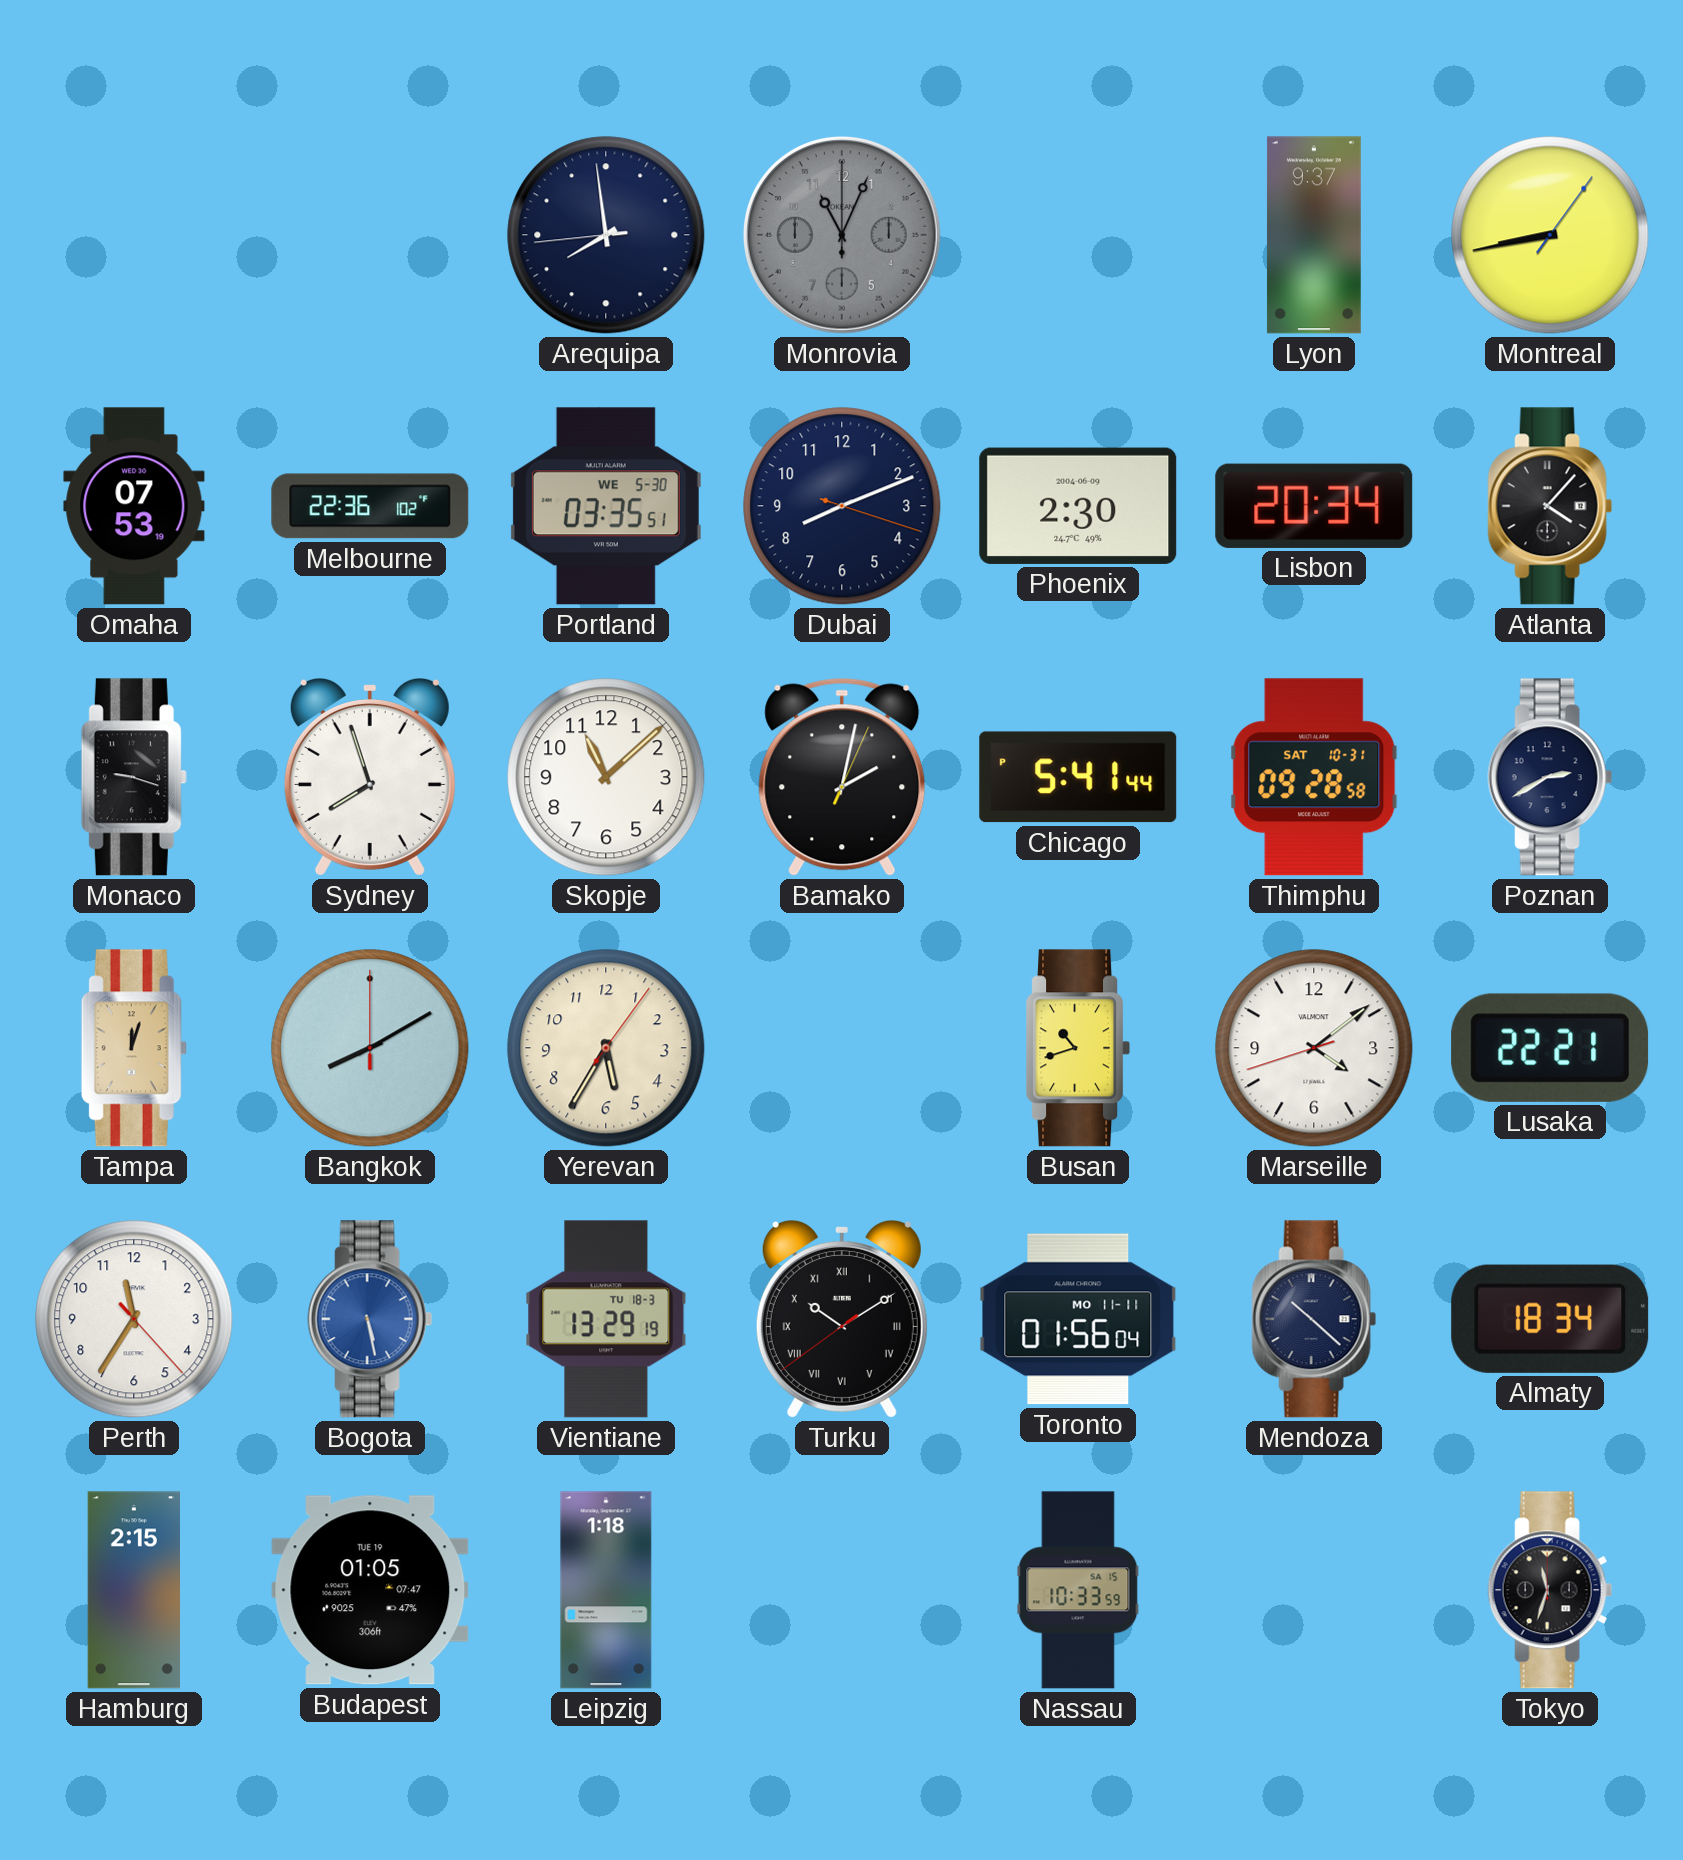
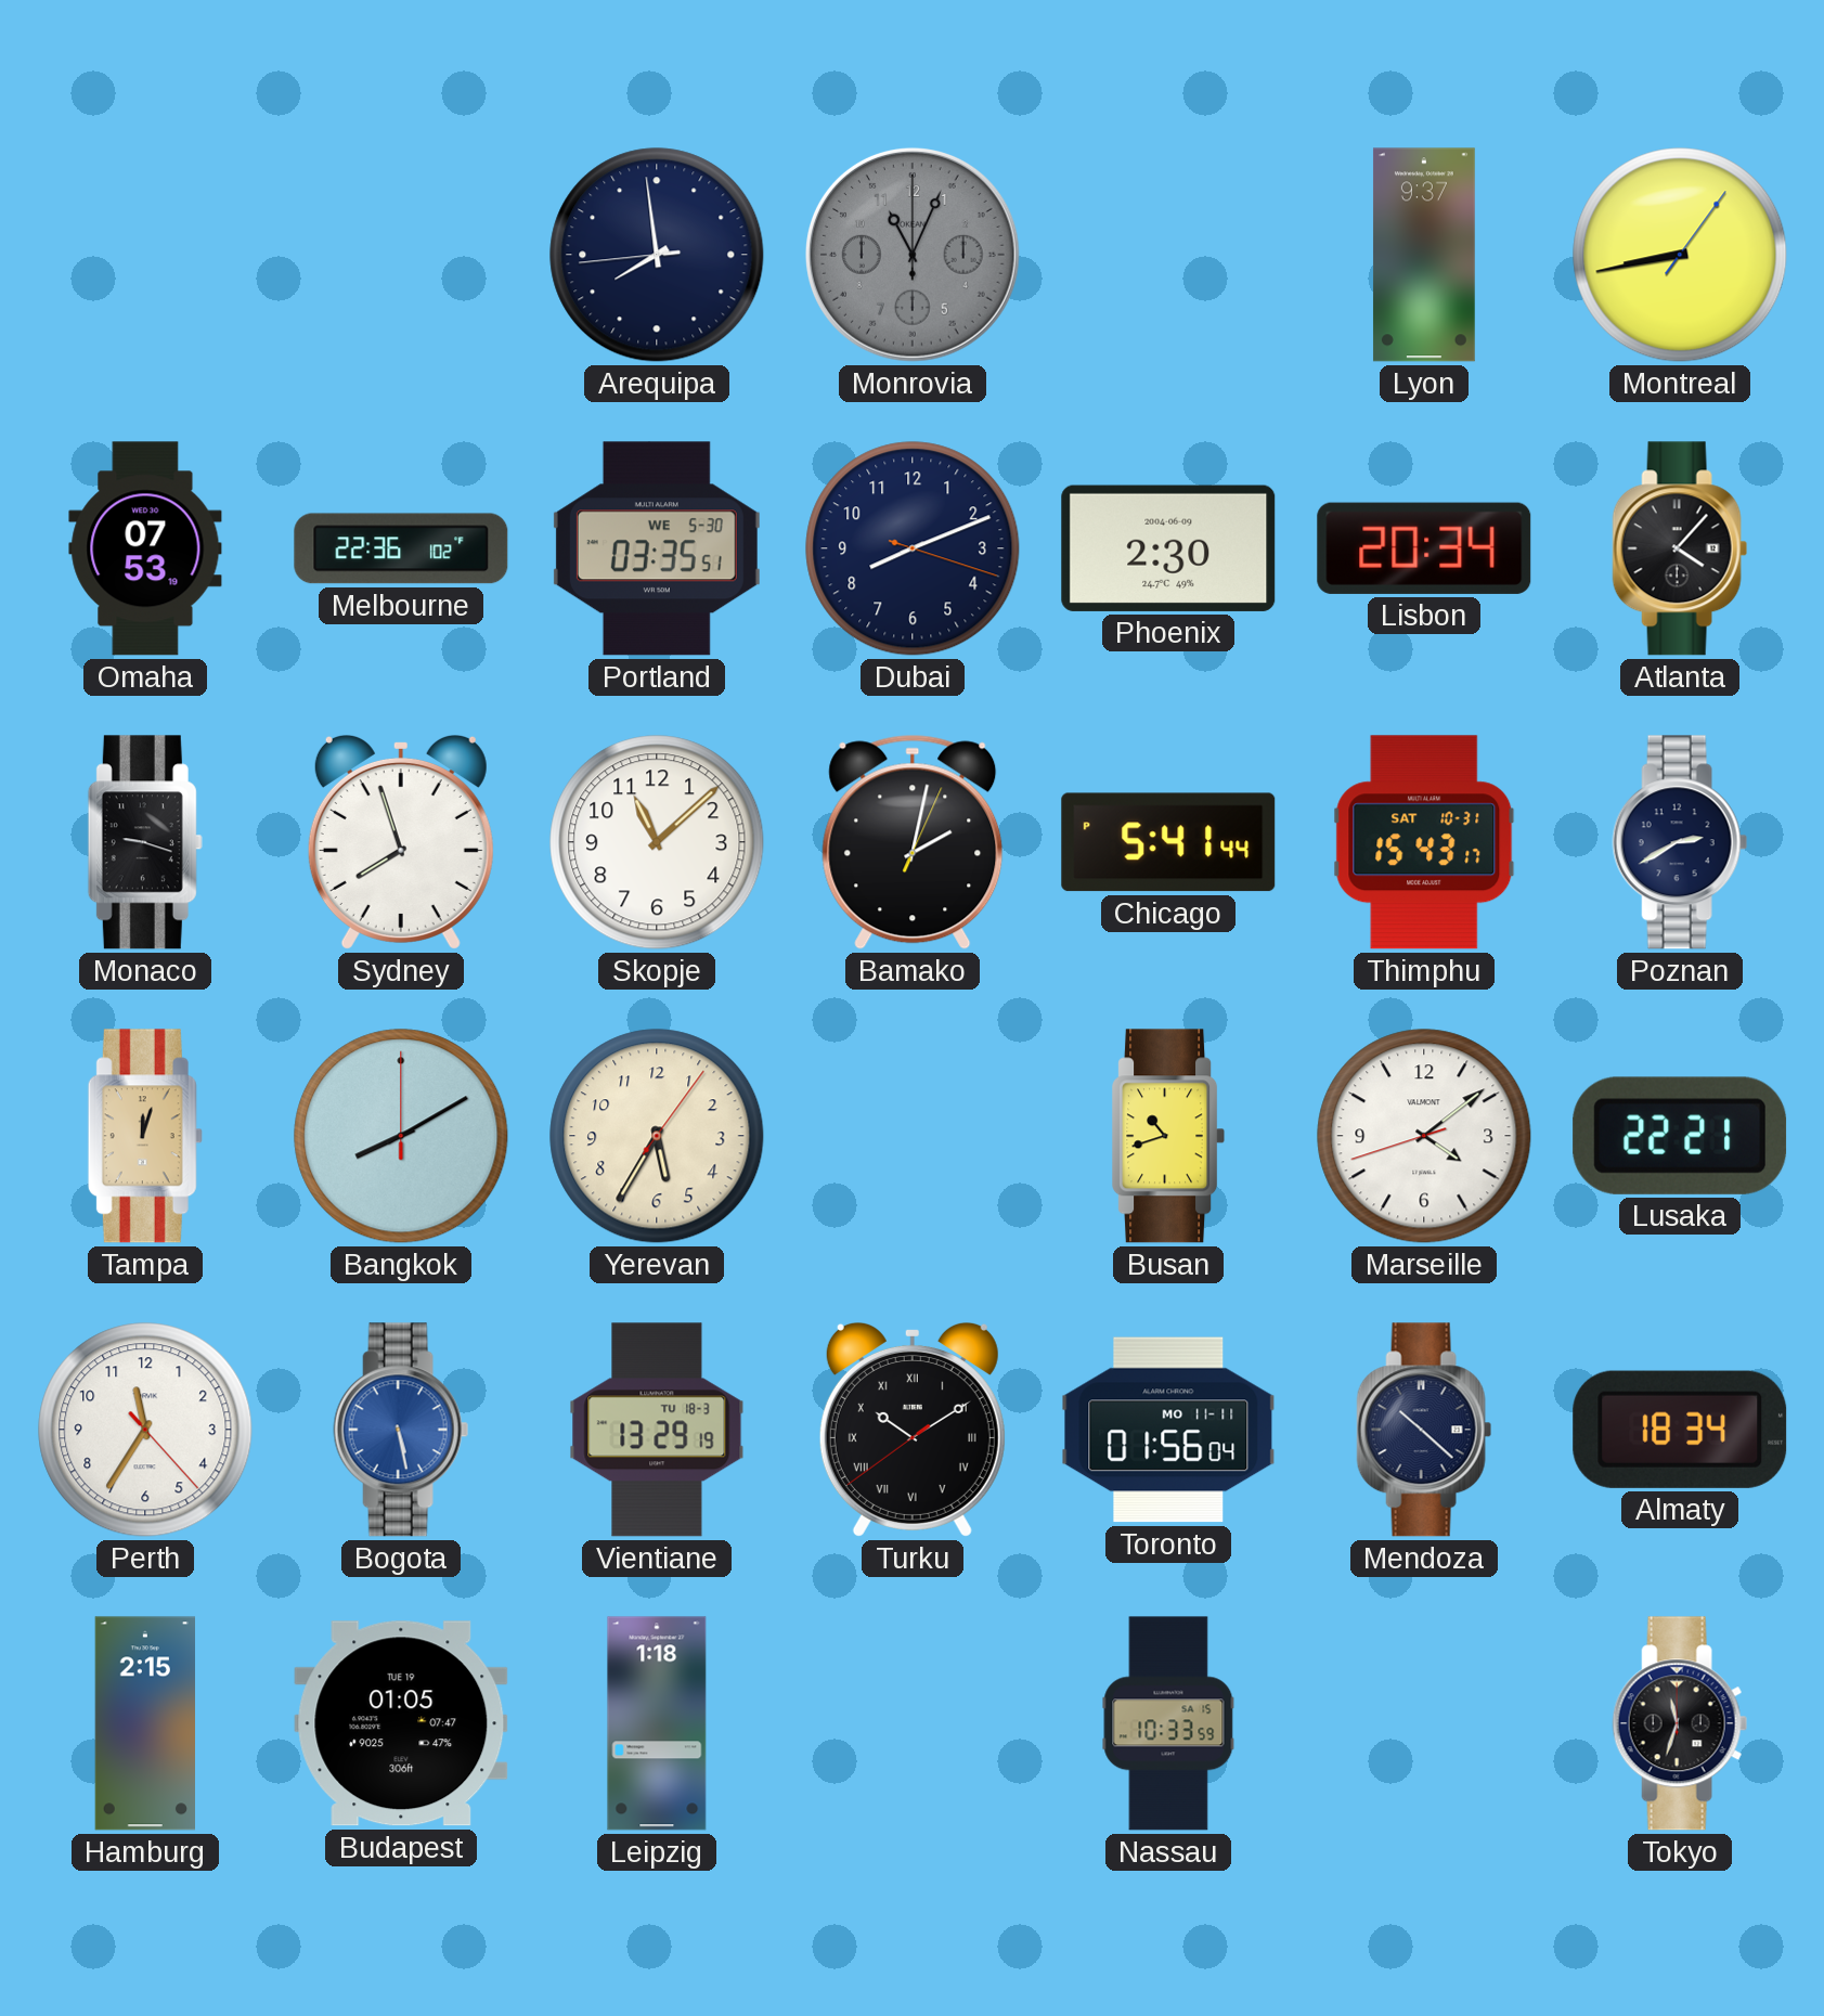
Thimphu: 09:28 -> 15:43 (1424, 842)
